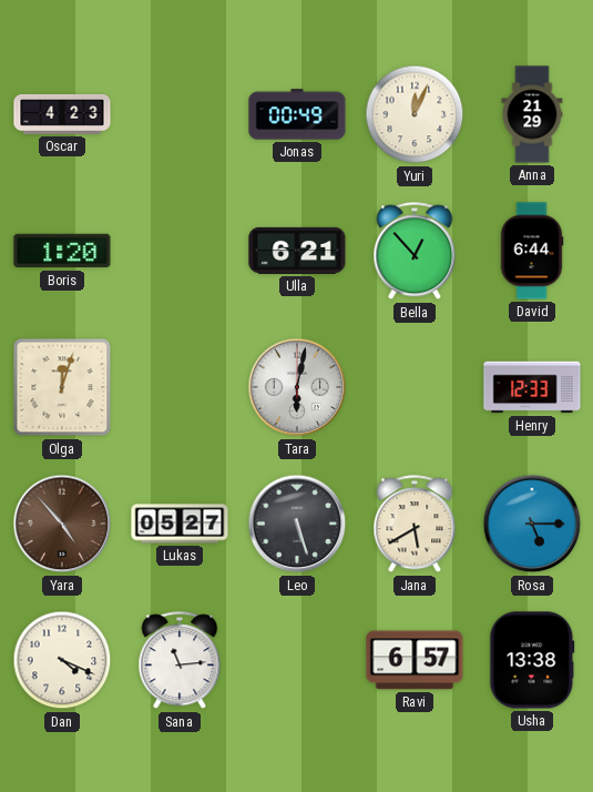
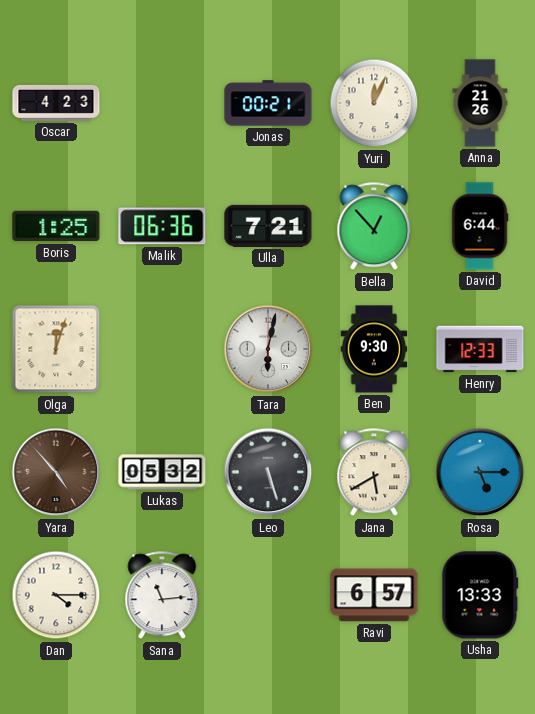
Jonas: 00:49 -> 00:21 (268, 103)
Anna: 21:29 -> 21:26 (480, 103)
Boris: 1:20 -> 1:25 (56, 226)
Malik: none -> 06:36 (162, 226)
Ulla: 6:21 -> 7:21 (268, 226)
Ben: none -> 9:30 (374, 349)
Lukas: 05:27 -> 05:32 (162, 472)
Dan: 4:19 -> 4:15 (56, 595)
Usha: 13:38 -> 13:33 (480, 595)
